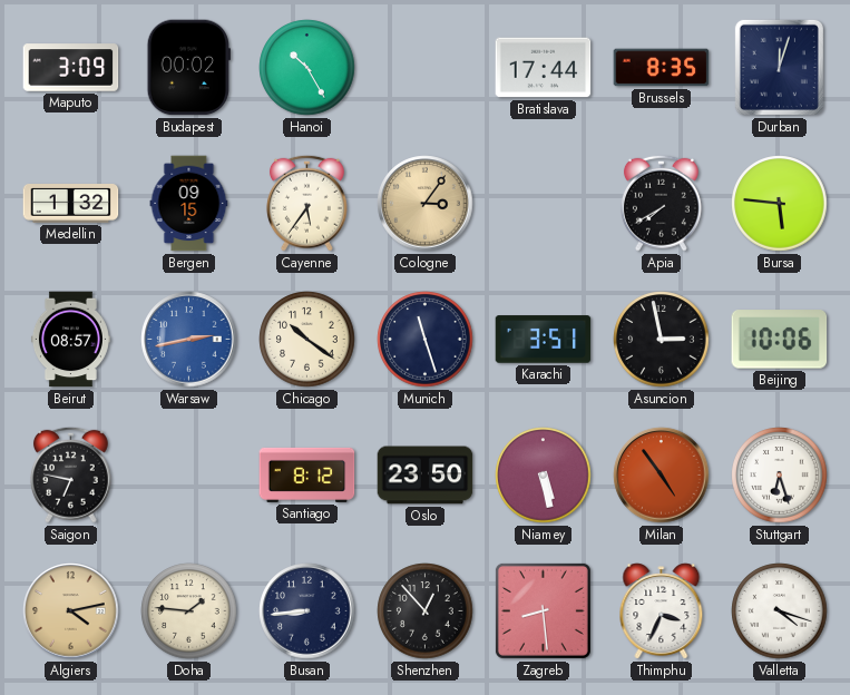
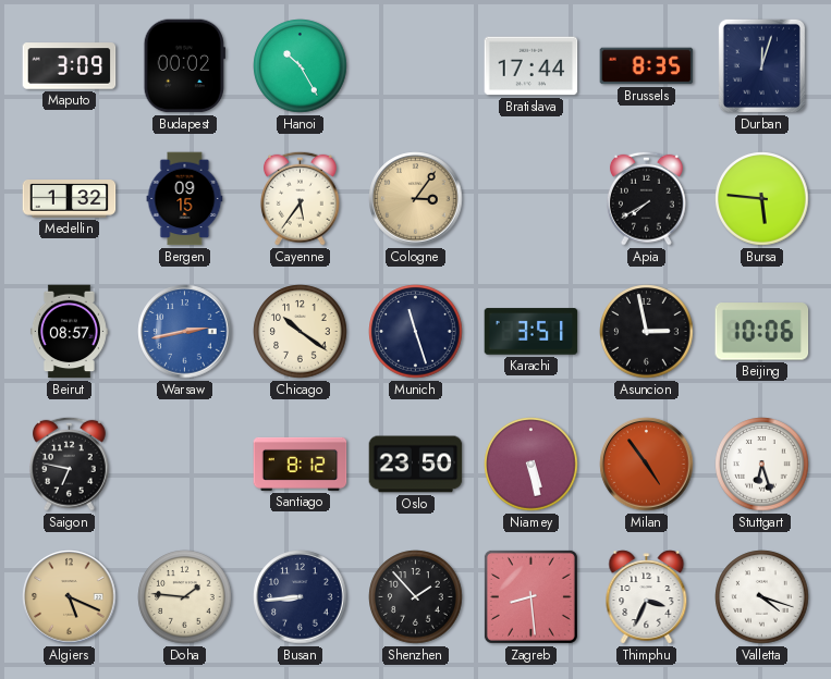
Algiers: 4:13 -> 5:19 (70, 597)
Shenzhen: 12:53 -> 1:53 (416, 597)
